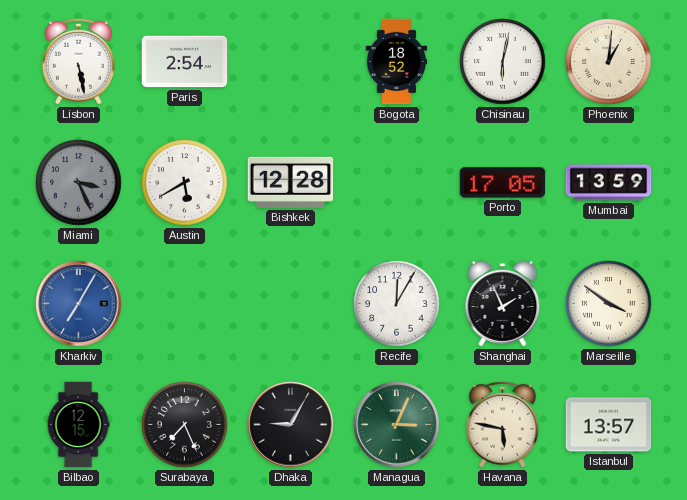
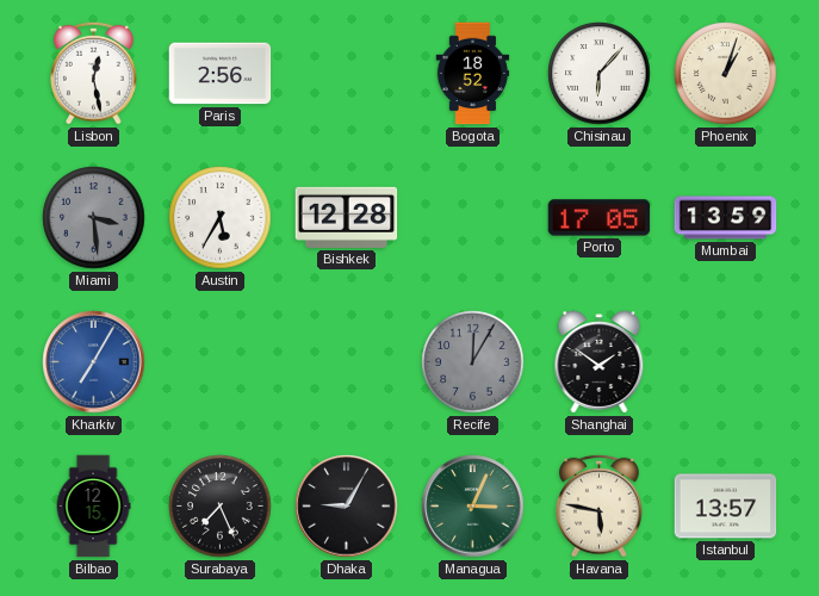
Lisbon: 5:28 -> 12:28 (94, 73)
Paris: 2:54 -> 2:56 (221, 74)
Chisinau: 6:02 -> 6:07 (600, 74)
Phoenix: 1:01 -> 1:03 (726, 74)
Miami: 3:26 -> 3:29 (94, 218)
Austin: 5:40 -> 5:35 (221, 218)
Recife dial: white -> grey (473, 362)
Shanghai: 1:56 -> 1:51 (600, 362)
Marseille: 3:51 -> none (609, 304)
